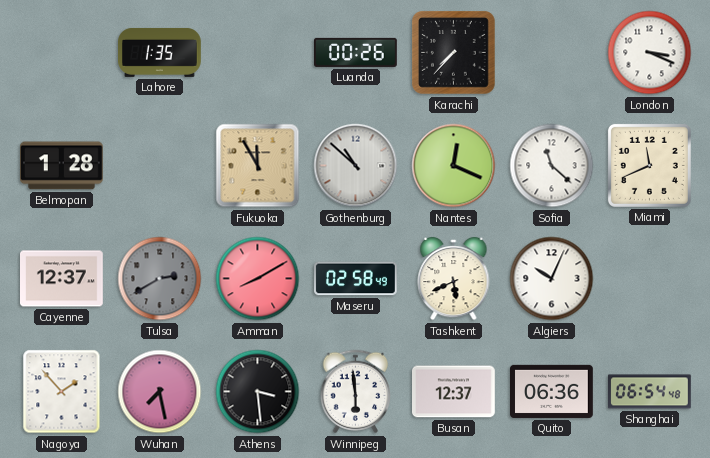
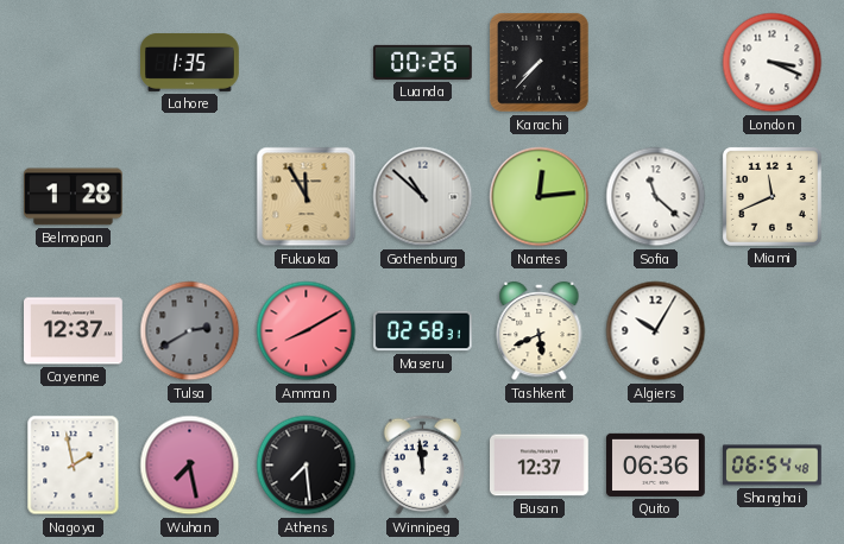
Nantes: 12:19 -> 12:14 (540, 197)
Maseru: 02:58:49 -> 02:58:31 (423, 331)
Algiers: 10:04 -> 10:05 (656, 331)
Nagoya: 1:53 -> 1:58 (74, 466)
Athens: 3:29 -> 7:29 (307, 466)
Winnipeg: 5:59 -> 11:59 (423, 466)
